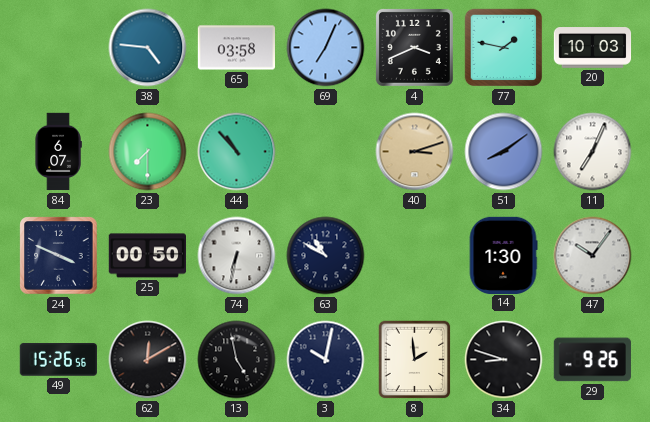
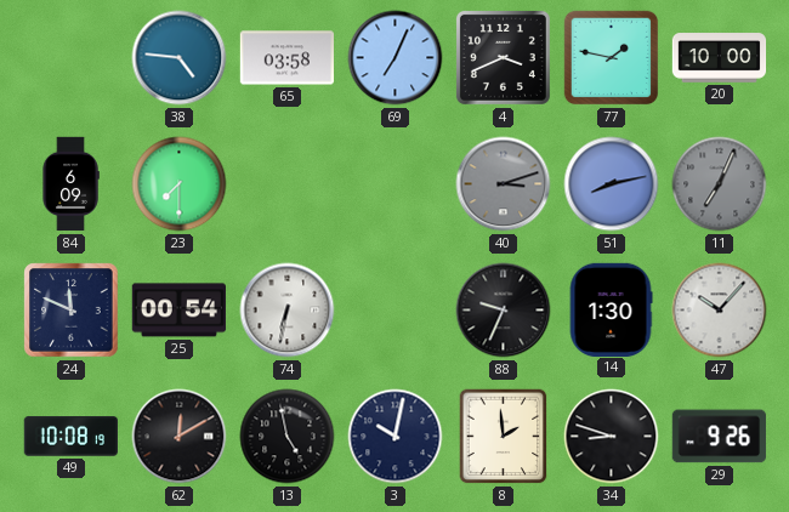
20: 10:03 -> 10:00 (720, 58)
84: 6:07 -> 6:09 (70, 184)
44: 10:53 -> none (237, 152)
40 dial: champagne -> grey (504, 184)
51: 8:09 -> 8:13 (612, 184)
11 dial: white -> grey (720, 184)
24: 3:49 -> 11:49 (72, 311)
25: 00:50 -> 00:54 (178, 311)
63: 10:50 -> none (326, 256)
88: none -> 9:34 (504, 311)
47: 10:06 -> 10:07 (720, 311)
49: 15:26 -> 10:08 (70, 437)
